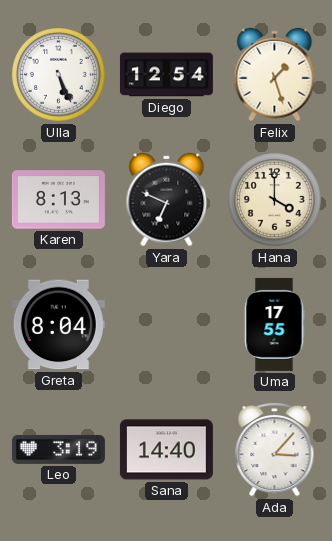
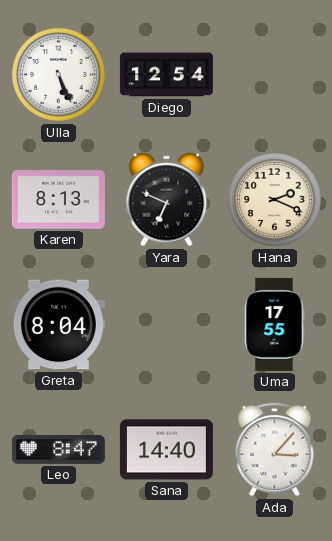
Felix: 1:27 -> none (275, 75)
Hana: 4:00 -> 2:19 (275, 200)
Leo: 3:19 -> 8:47 (58, 449)
